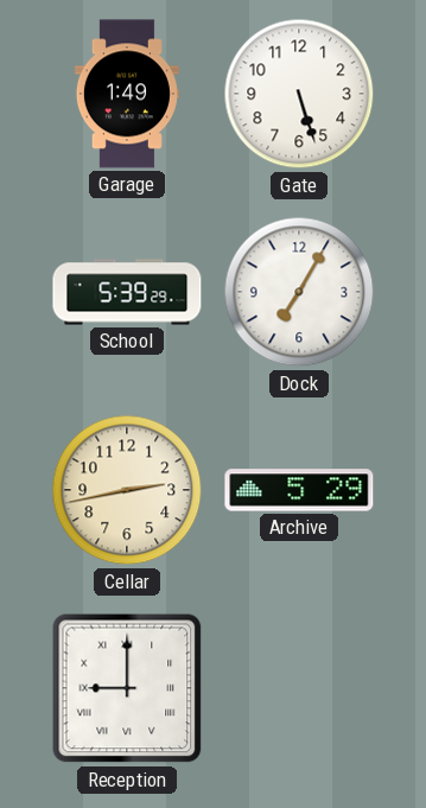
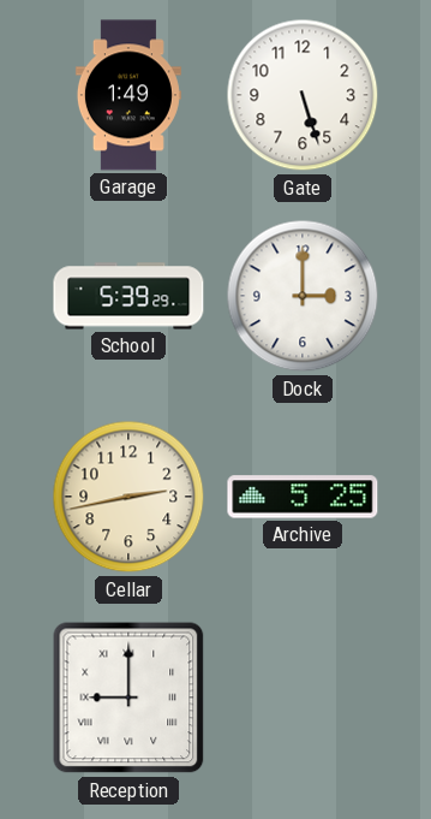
Dock: 7:05 -> 3:00 (303, 296)
Archive: 5:29 -> 5:25 (303, 497)
